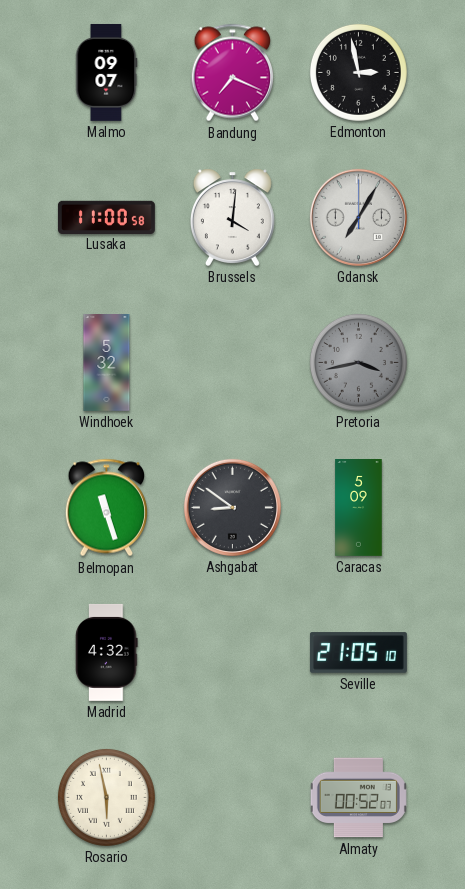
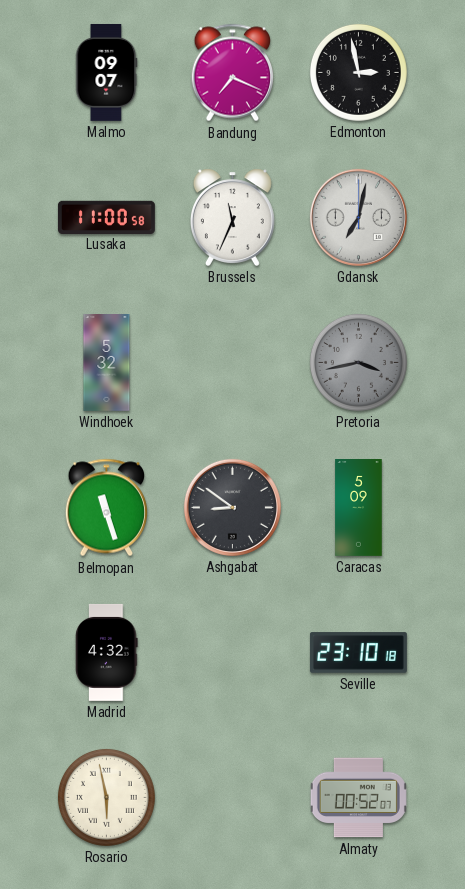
Brussels: 4:01 -> 11:34 (232, 217)
Gdansk: 7:05 -> 7:02 (358, 217)
Seville: 21:05 -> 23:10 (358, 653)
